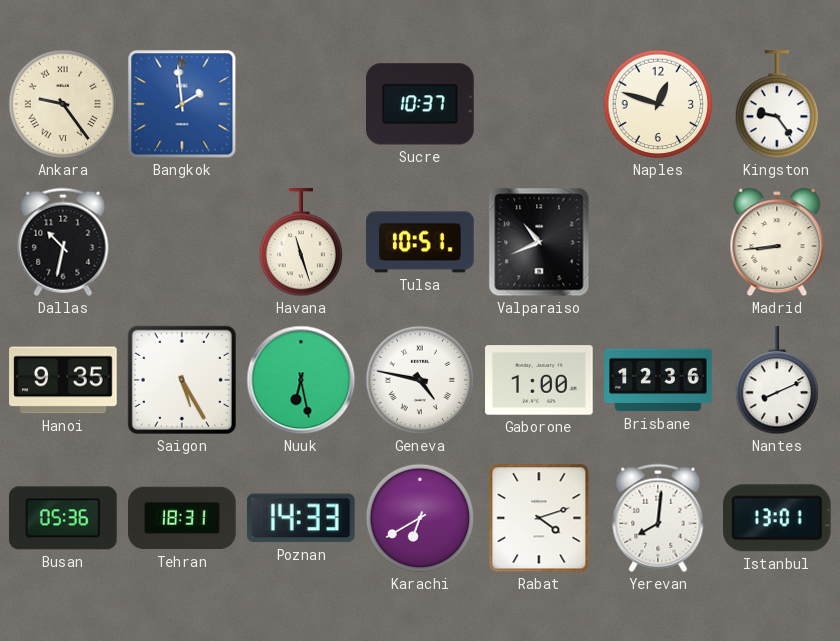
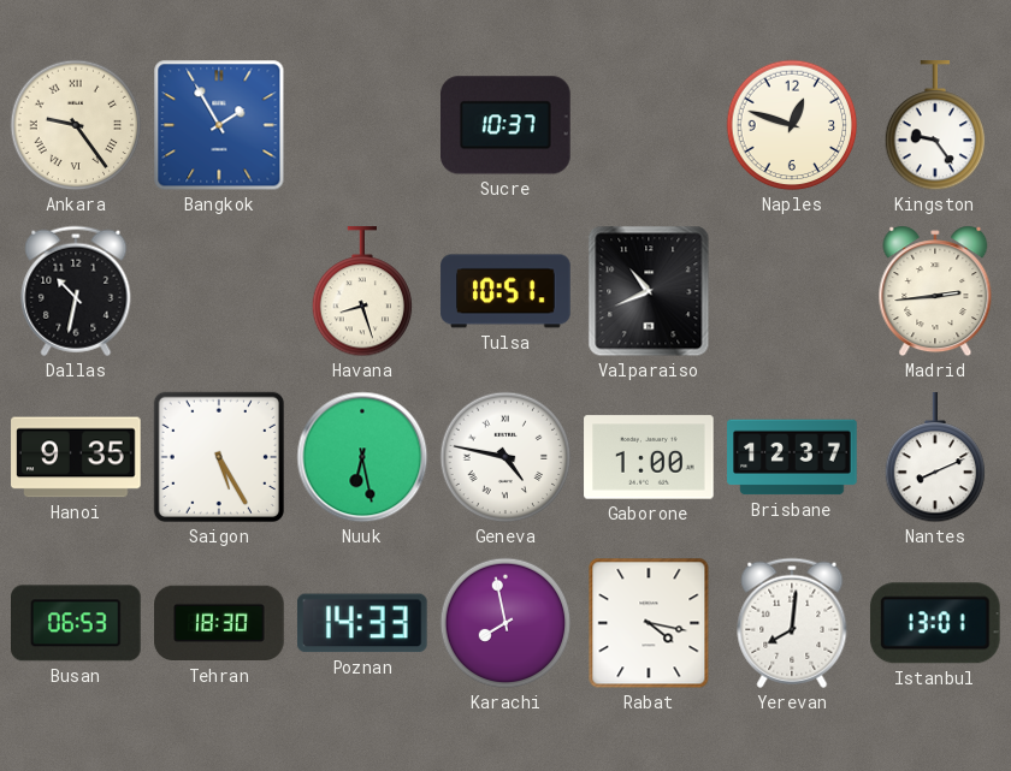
Bangkok: 1:59 -> 1:55 (219, 125)
Havana: 11:27 -> 8:27 (362, 292)
Madrid: 8:44 -> 2:44 (935, 291)
Brisbane: 12:36 -> 12:37 (792, 457)
Busan: 05:36 -> 06:53 (77, 623)
Tehran: 18:31 -> 18:30 (219, 623)
Karachi: 6:40 -> 7:58 (505, 623)
Rabat: 4:12 -> 4:17 (649, 623)
